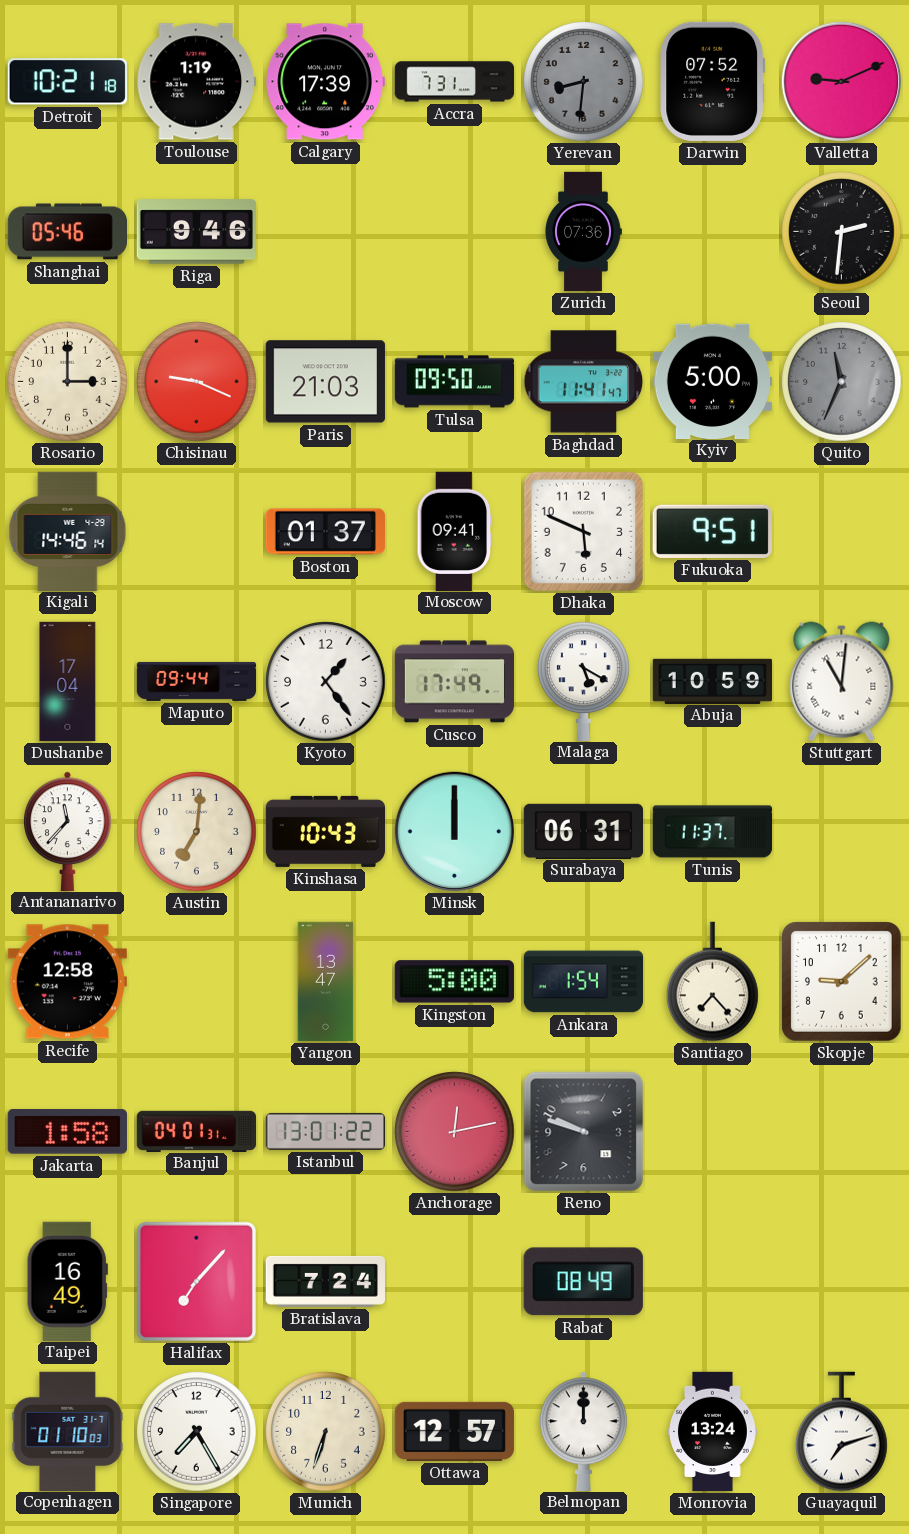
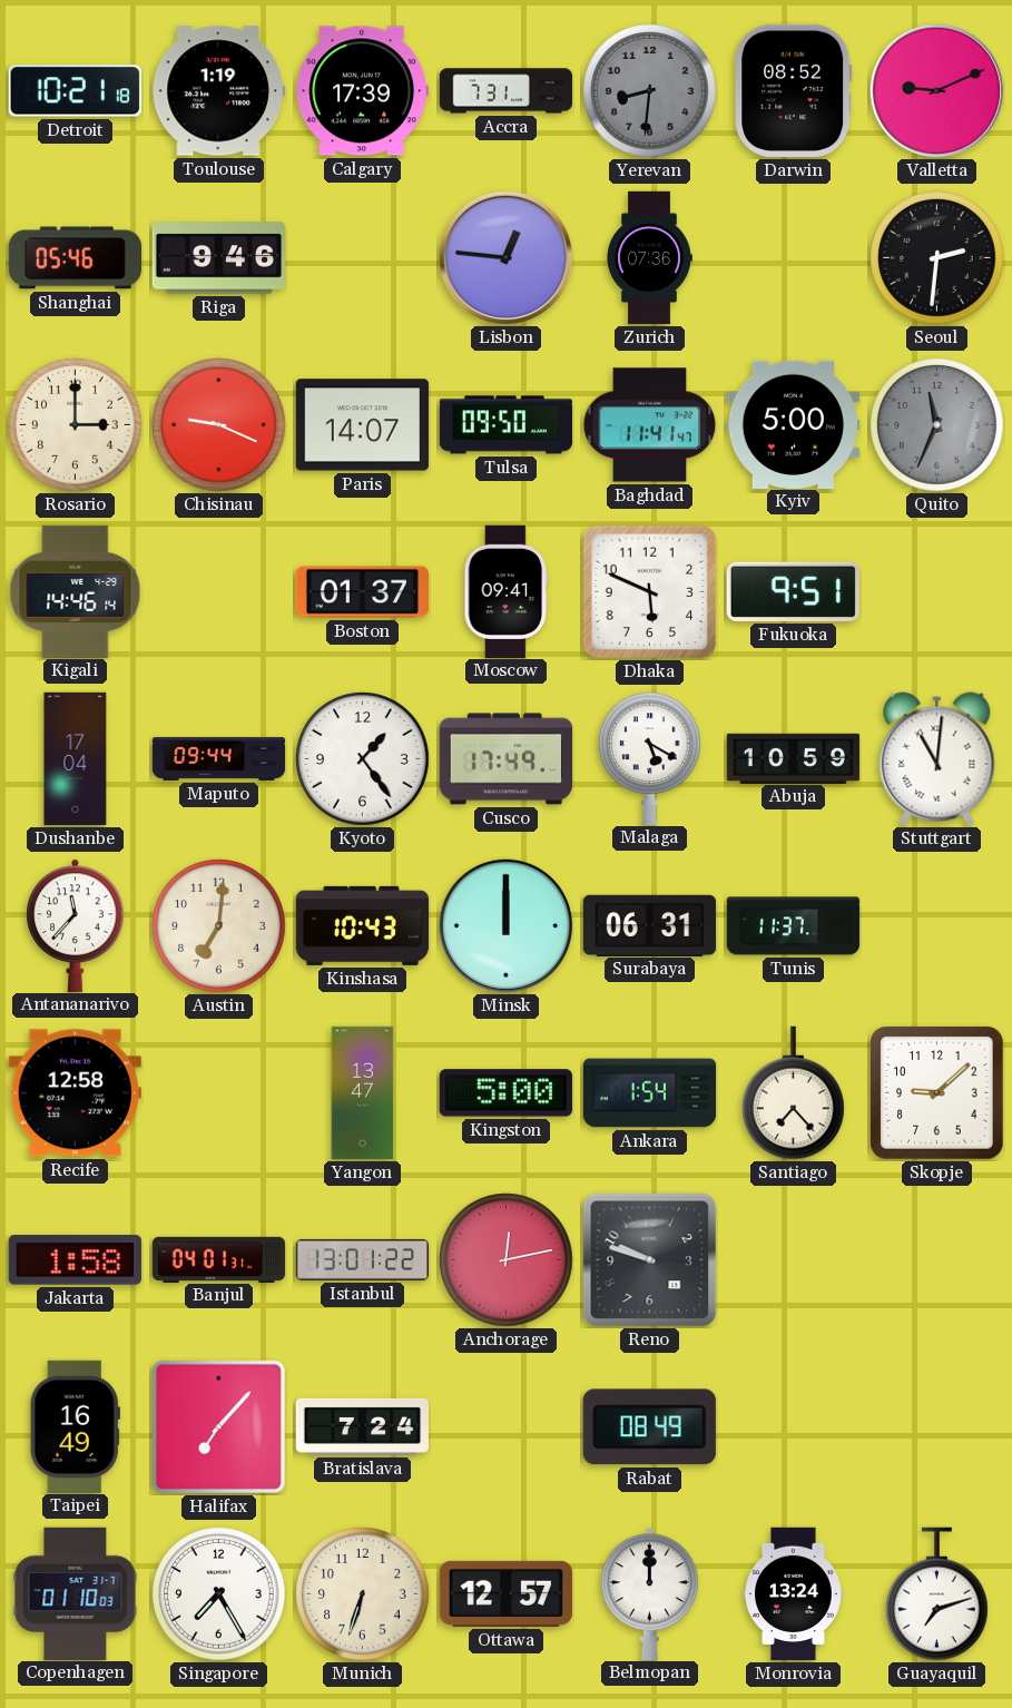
Darwin: 07:52 -> 08:52 (794, 90)
Lisbon: none -> 12:46 (507, 258)
Paris: 21:03 -> 14:07 (362, 425)
